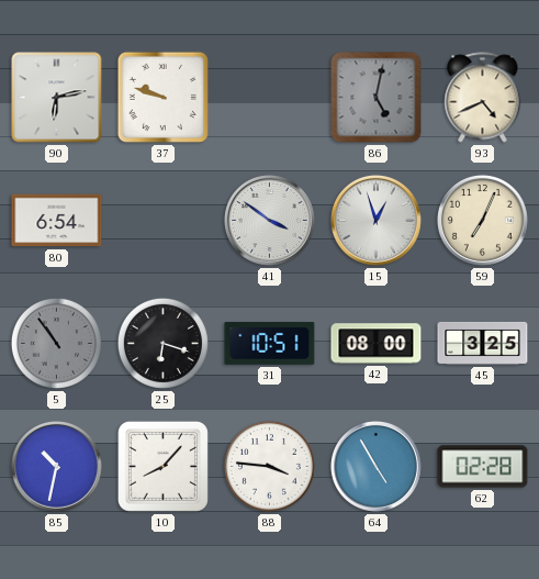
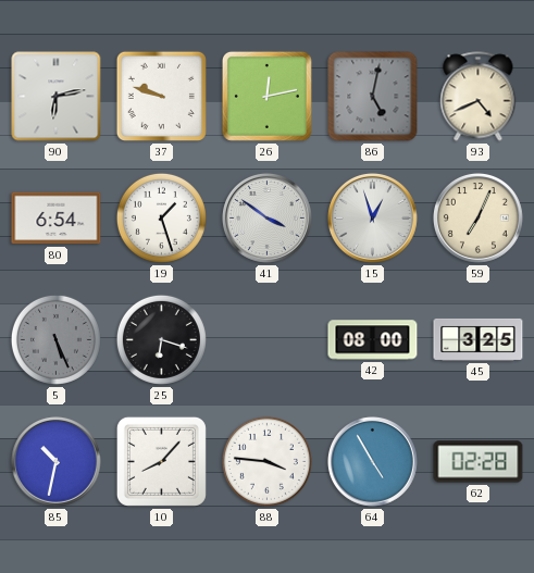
26: none -> 12:13 (266, 96)
19: none -> 1:27 (161, 217)
5: 10:54 -> 5:26 (55, 339)
31: 10:51 -> none (270, 343)
